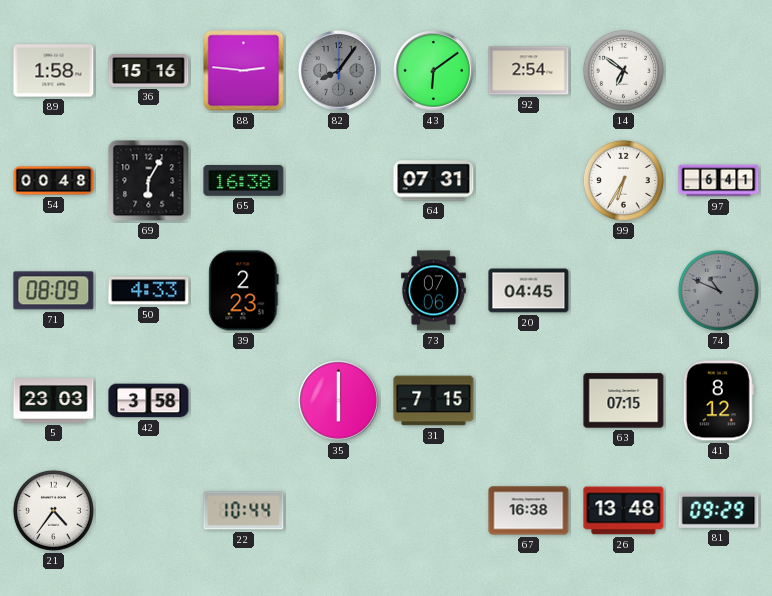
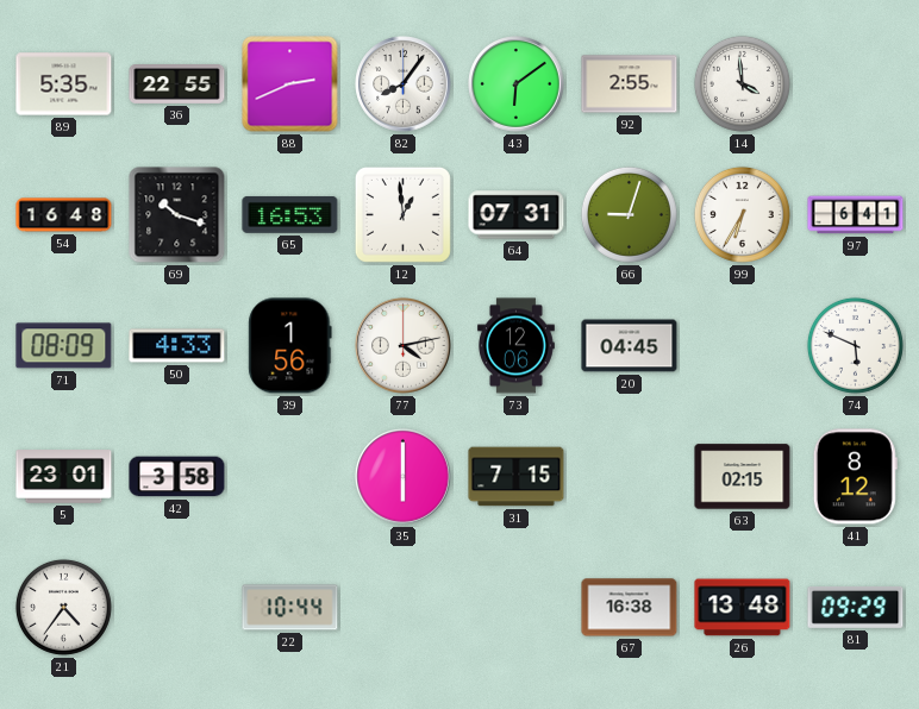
89: 1:58 -> 5:35 (64, 84)
36: 15:16 -> 22:55 (177, 84)
88: 2:46 -> 2:41 (290, 84)
82 dial: grey -> white (404, 84)
92: 2:54 -> 2:55 (630, 84)
14: 6:51 -> 3:59 (742, 83)
54: 00:48 -> 16:48 (64, 215)
69: 6:05 -> 10:18 (177, 215)
65: 16:38 -> 16:53 (290, 214)
12: none -> 12:59 (402, 214)
66: none -> 9:03 (629, 214)
39: 2:23 -> 1:56 (290, 346)
77: none -> 4:13 (404, 346)
73: 07:06 -> 12:06 (515, 346)
74: 10:49 -> 5:49 (855, 345)
74 dial: grey -> white (855, 345)
5: 23:03 -> 23:01 (64, 477)
63: 07:15 -> 02:15 (743, 477)
